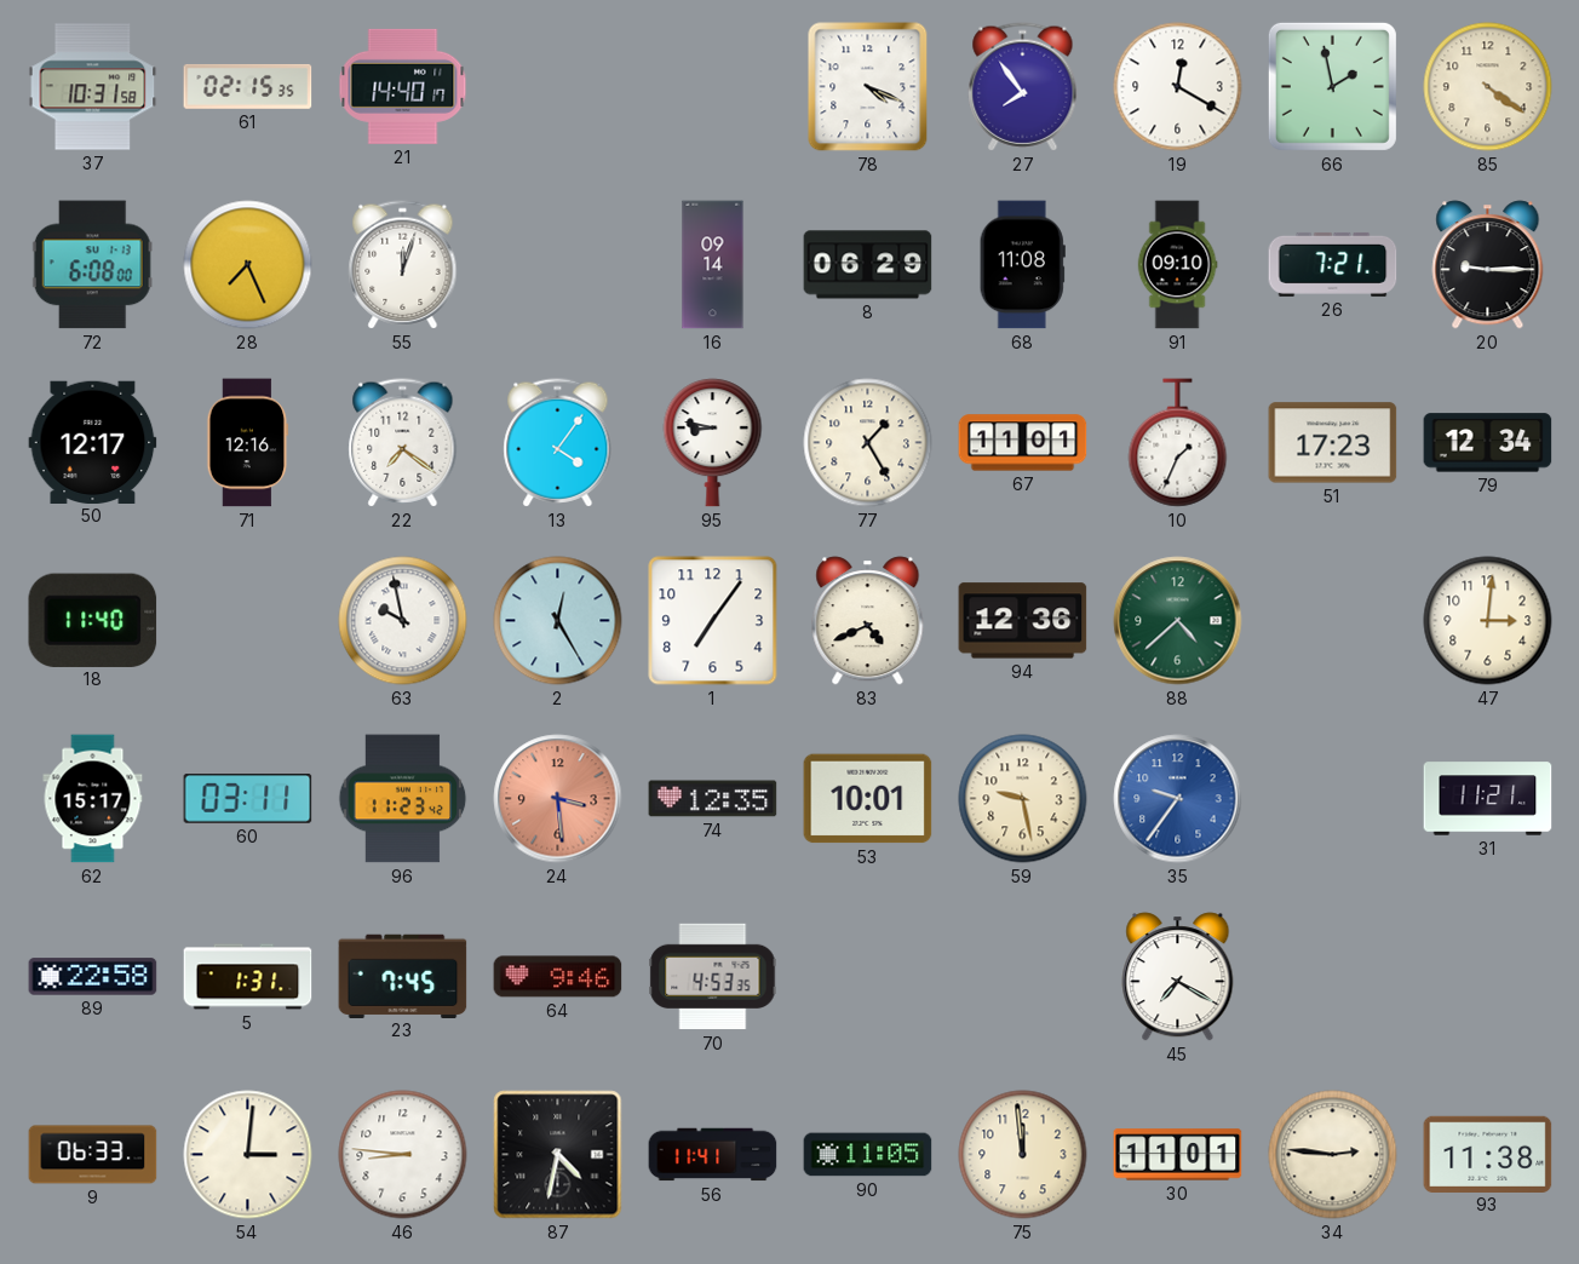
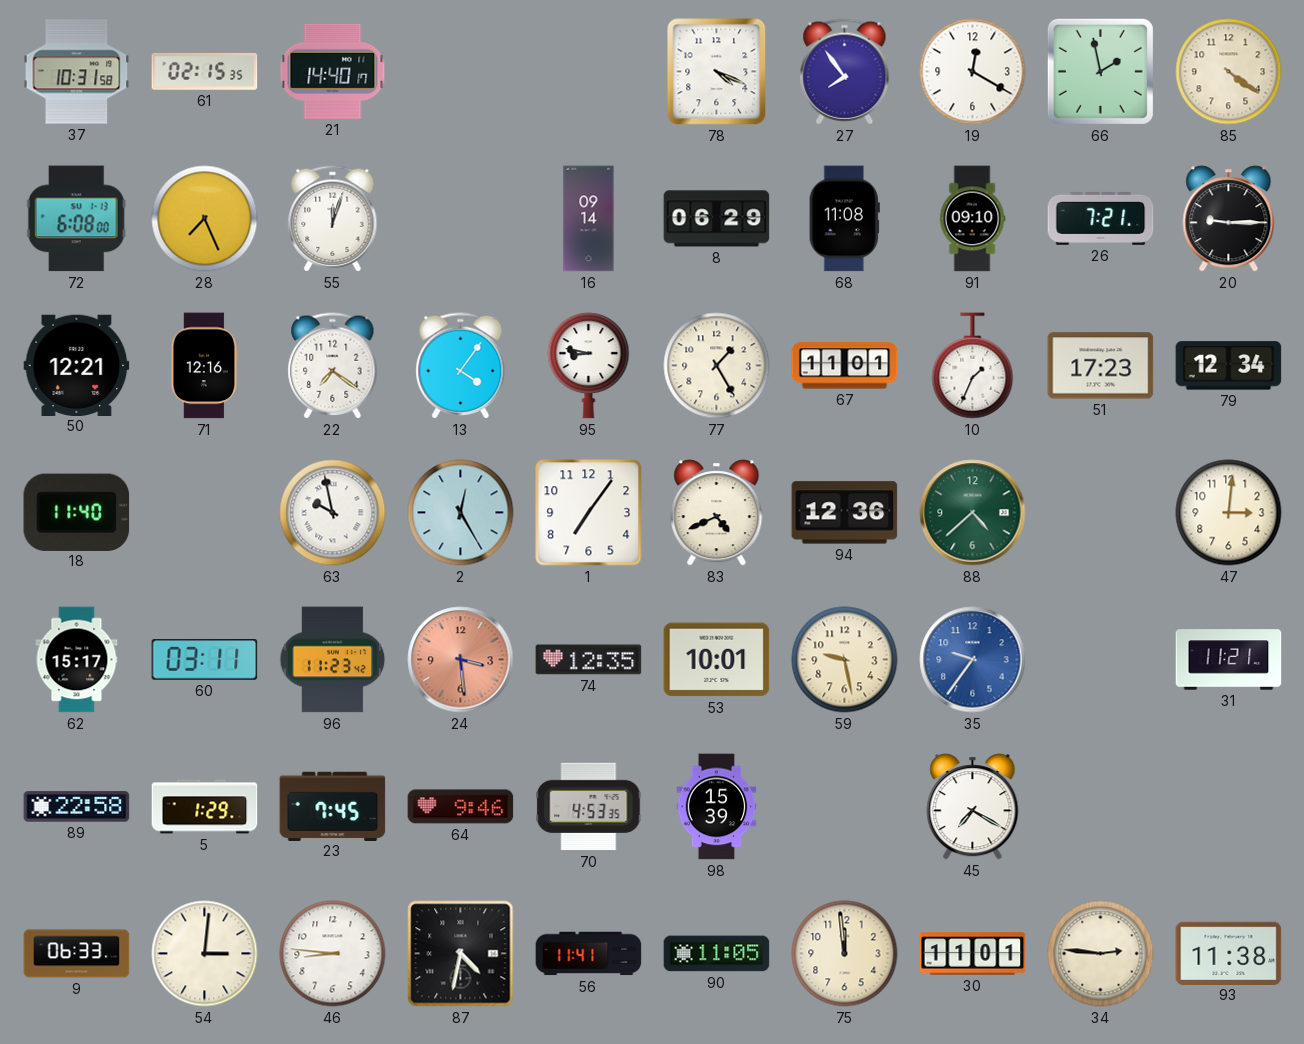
50: 12:17 -> 12:21 (77, 365)
5: 1:31 -> 1:29 (205, 807)
98: none -> 15:39 (717, 807)
